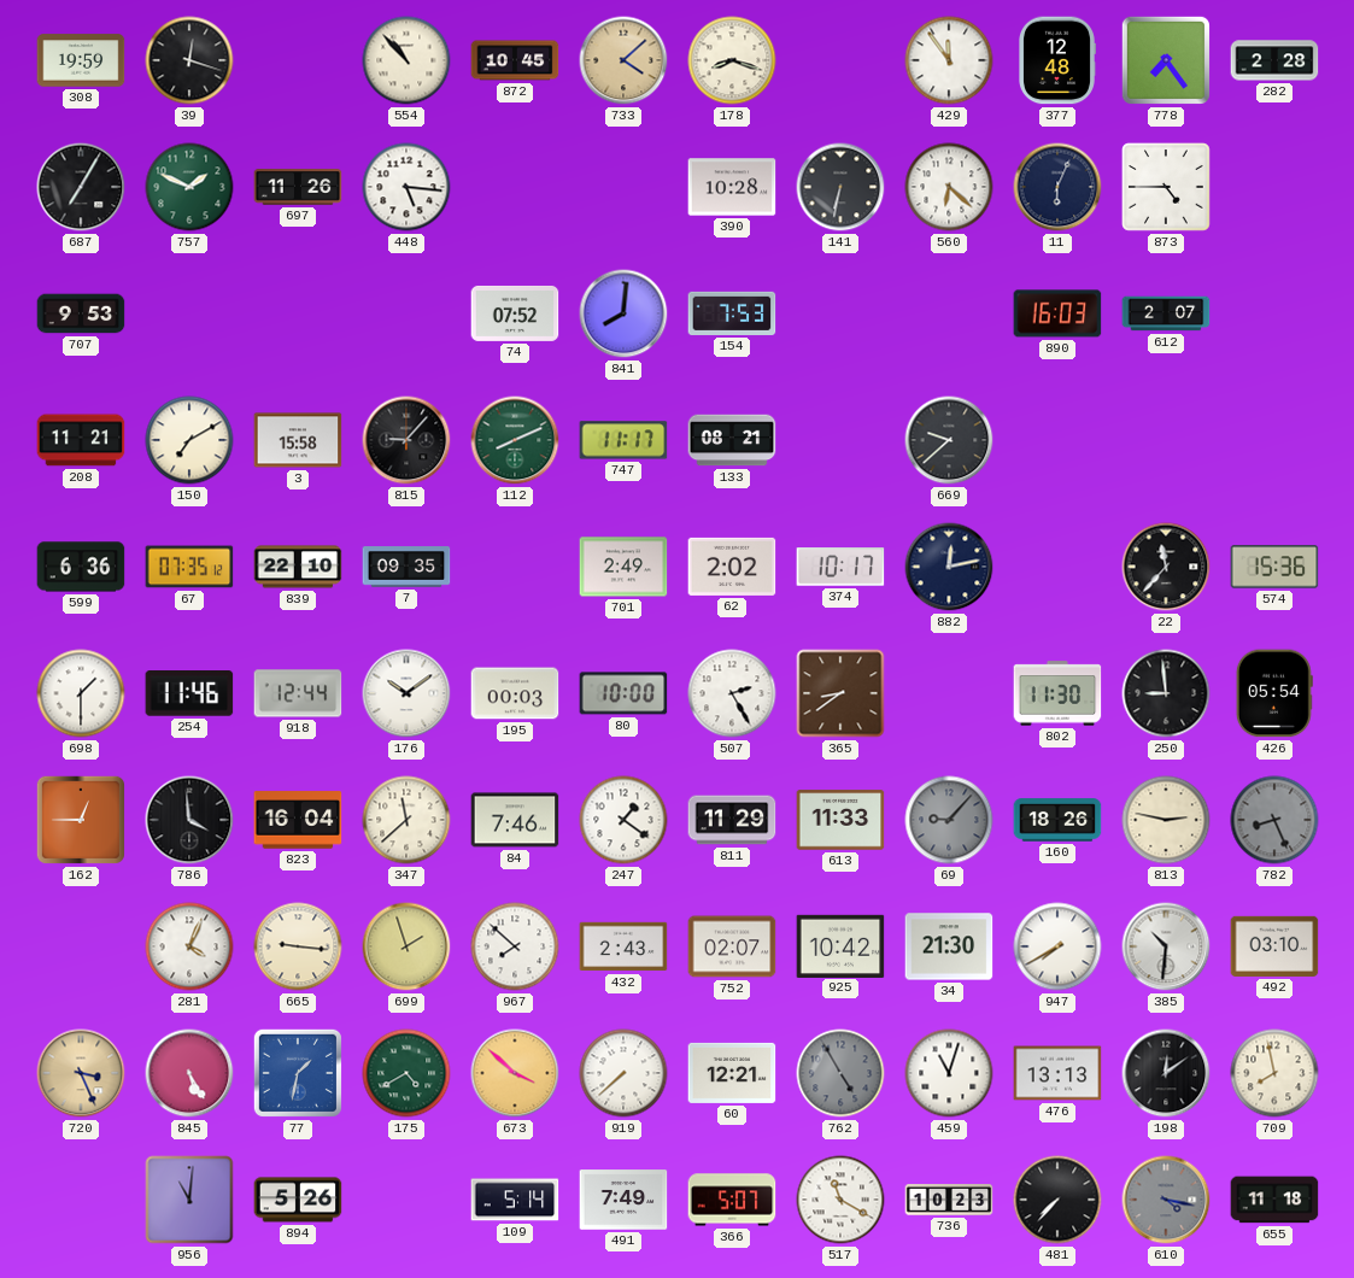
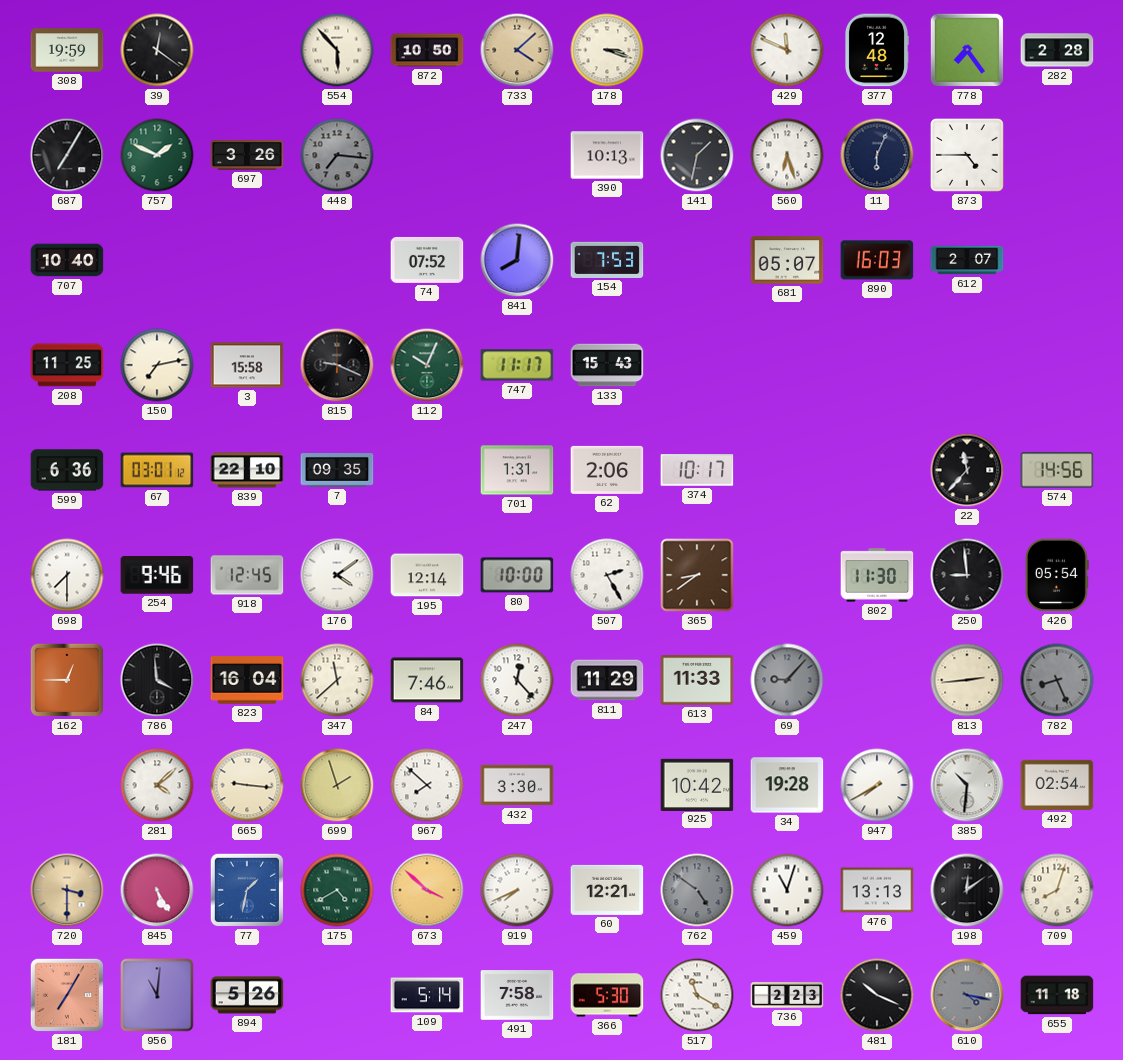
39: 12:18 -> 12:21 (157, 50)
554: 10:53 -> 5:53 (337, 50)
872: 10:45 -> 10:50 (427, 50)
178: 8:18 -> 3:18 (607, 50)
429: 11:54 -> 11:49 (787, 50)
697: 11:26 -> 3:26 (247, 155)
448: 5:16 -> 7:16 (337, 155)
448 dial: white -> grey (337, 155)
390: 10:28 -> 10:13 (607, 155)
141: 6:32 -> 1:32 (697, 155)
560: 6:22 -> 6:27 (787, 155)
707: 9:53 -> 10:40 (67, 260)
681: none -> 05:07 (787, 260)
208: 11:21 -> 11:25 (67, 365)
150: 7:10 -> 7:13 (157, 365)
815: 9:07 -> 9:19 (337, 365)
112: 8:11 -> 10:04 (427, 365)
133: 08:21 -> 15:43 (607, 365)
669: 9:38 -> none (949, 440)
67: 07:35 -> 03:01 (157, 470)
701: 2:49 -> 1:31 (517, 470)
62: 2:02 -> 2:06 (607, 470)
882: 12:13 -> none (949, 567)
574: 15:36 -> 14:56 (1057, 470)
698: 1:30 -> 7:30 (67, 575)
254: 11:46 -> 9:46 (157, 576)
918: 12:44 -> 12:45 (247, 575)
176: 10:09 -> 4:09 (337, 575)
195: 00:03 -> 12:14 (427, 575)
247: 1:21 -> 12:23 (517, 680)
160: 18:26 -> none (1057, 820)
813: 2:47 -> 2:44 (967, 680)
281: 4:04 -> 4:08 (157, 785)
432: 2:43 -> 3:30 (517, 785)
752: 02:07 -> none (732, 946)
34: 21:30 -> 19:28 (787, 785)
492: 03:10 -> 02:54 (1057, 785)
720: 3:26 -> 3:30 (67, 890)
919: 7:38 -> 7:41 (517, 890)
762: 4:55 -> 4:51 (697, 890)
709: 7:58 -> 8:03 (1057, 890)
181: none -> 7:05 (67, 995)
491: 7:49 -> 7:58 (517, 995)
366: 5:07 -> 5:30 (607, 995)
736: 10:23 -> 2:23 (787, 995)
481: 7:37 -> 10:19 (877, 995)
